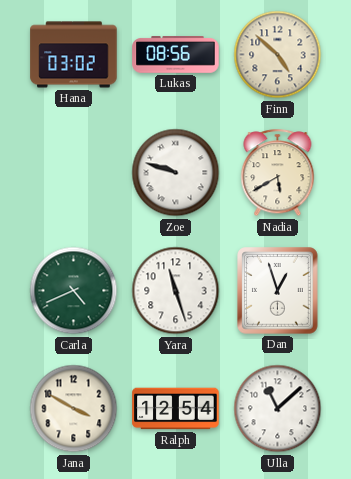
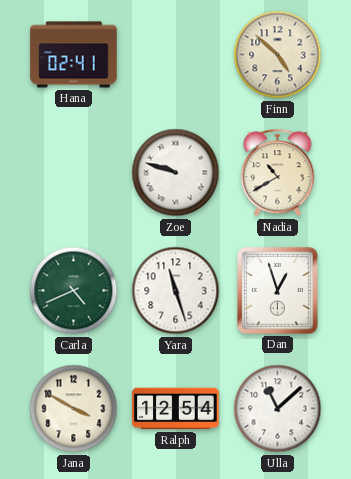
Hana: 03:02 -> 02:41 (74, 55)
Lukas: 08:56 -> none (176, 55)
Nadia: 5:40 -> 10:40 (278, 173)
